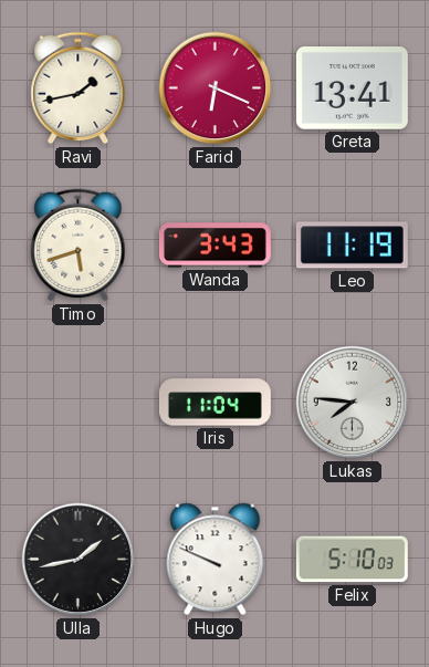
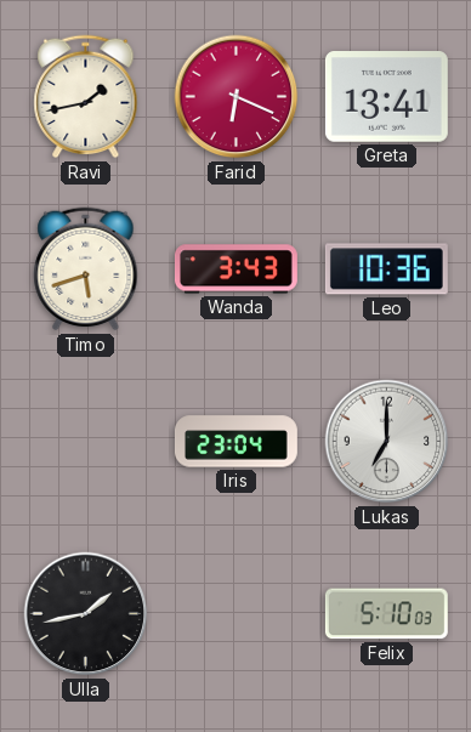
Leo: 11:19 -> 10:36 (386, 269)
Iris: 11:04 -> 23:04 (235, 442)
Lukas: 7:46 -> 7:00 (387, 442)
Hugo: 9:49 -> none (216, 560)
